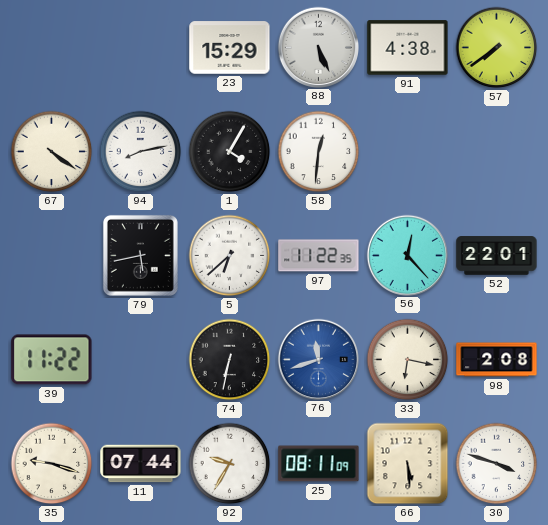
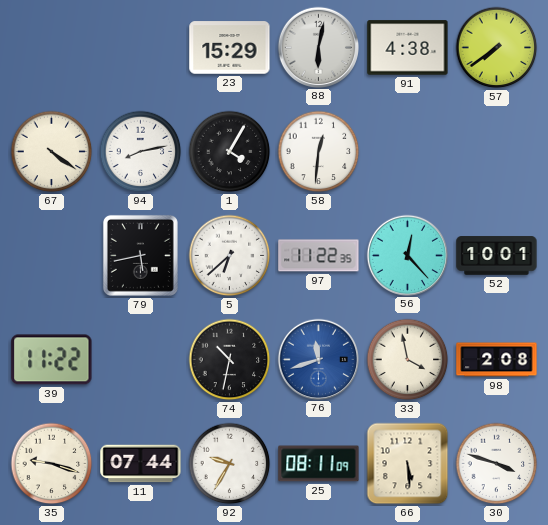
88: 5:26 -> 6:02 (318, 47)
52: 22:01 -> 10:01 (497, 256)
74: 6:32 -> 10:32 (230, 360)
33: 6:17 -> 3:58 (408, 360)
